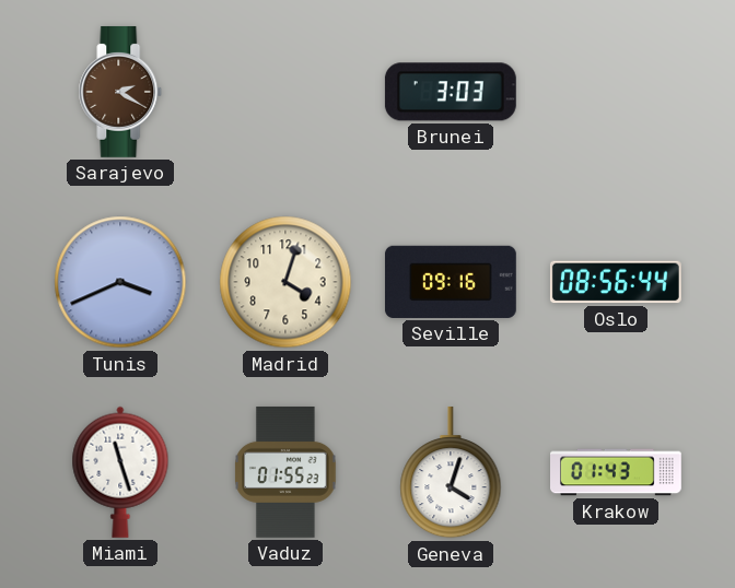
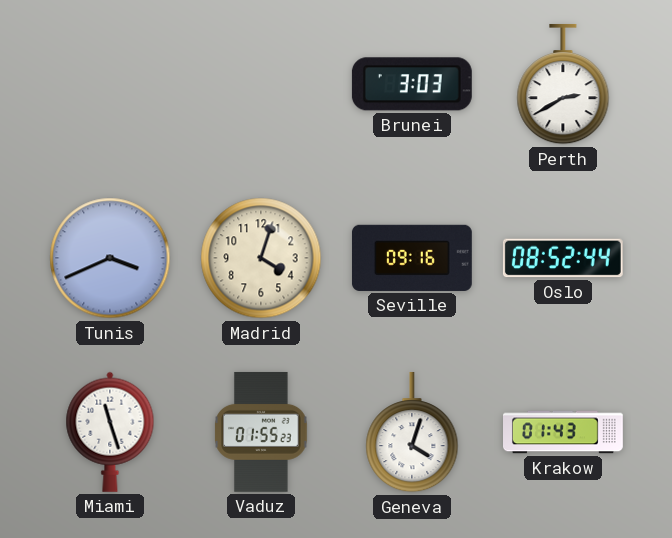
Sarajevo: 2:20 -> none (120, 92)
Perth: none -> 2:40 (563, 84)
Oslo: 08:56 -> 08:52 (563, 258)
